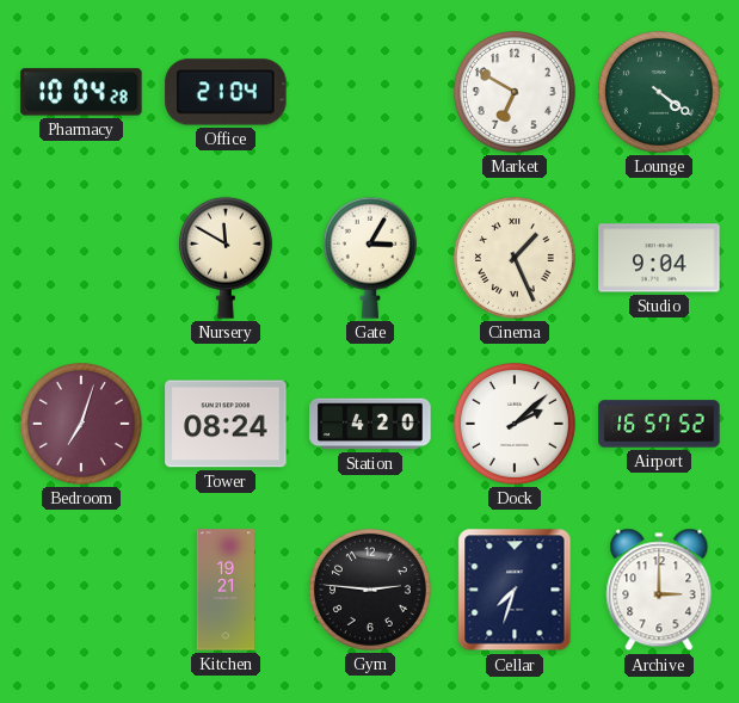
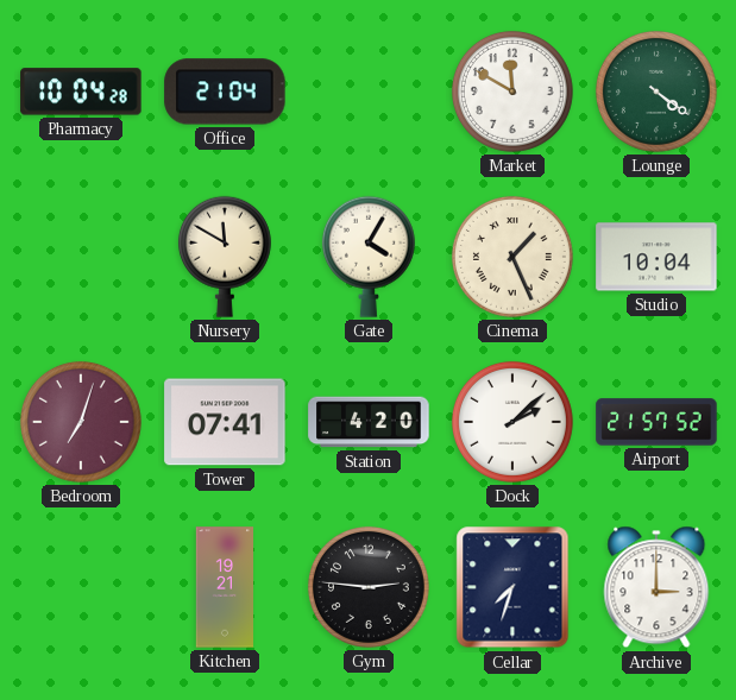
Market: 6:50 -> 11:50 (512, 92)
Gate: 3:05 -> 4:05 (369, 257)
Studio: 9:04 -> 10:04 (656, 257)
Tower: 08:24 -> 07:41 (225, 422)
Airport: 16:57 -> 21:57 (656, 422)
